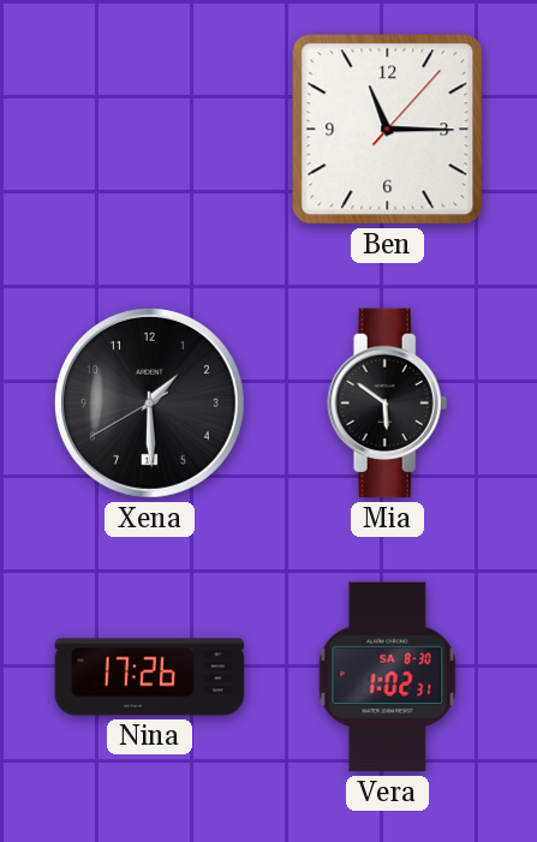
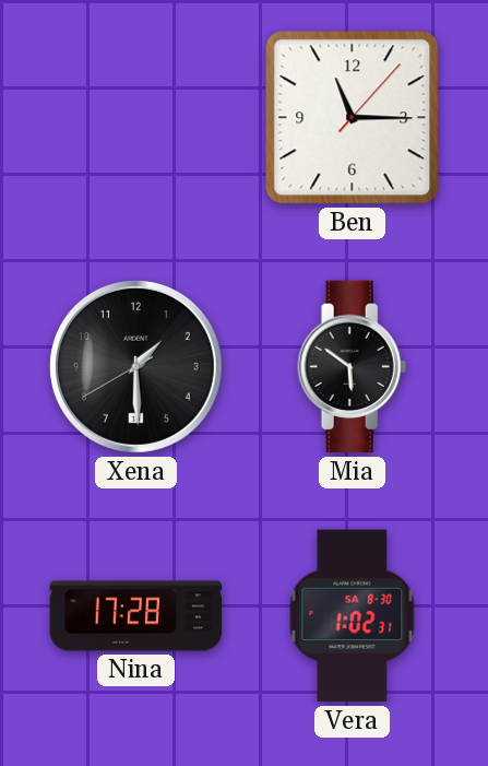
Nina: 17:26 -> 17:28 (136, 616)
